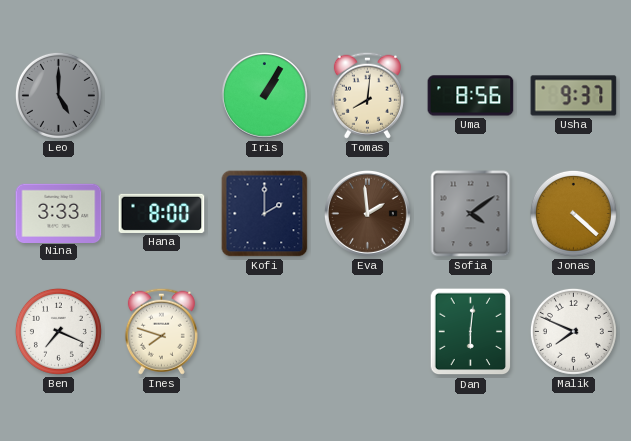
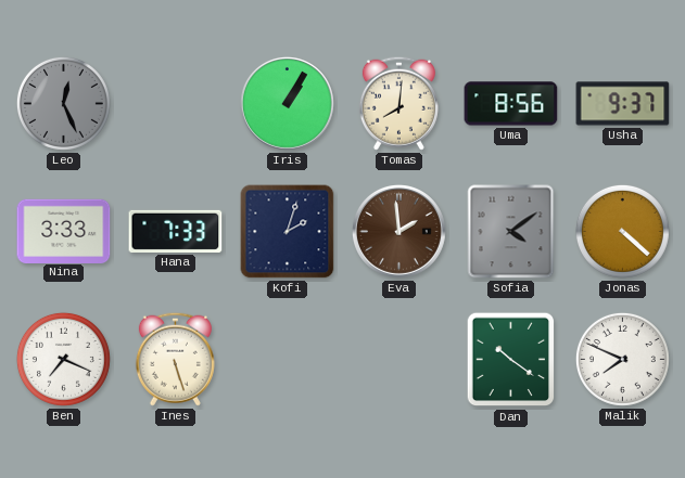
Leo: 5:00 -> 12:26 (63, 103)
Hana: 8:00 -> 7:33 (176, 231)
Kofi: 2:00 -> 2:03 (288, 232)
Ines: 7:48 -> 5:27 (175, 359)
Dan: 6:01 -> 10:21 (511, 360)
